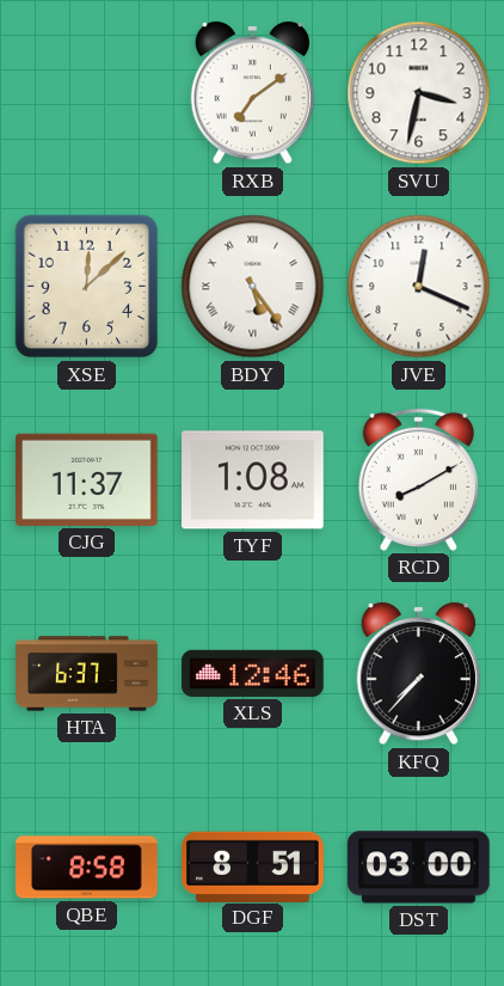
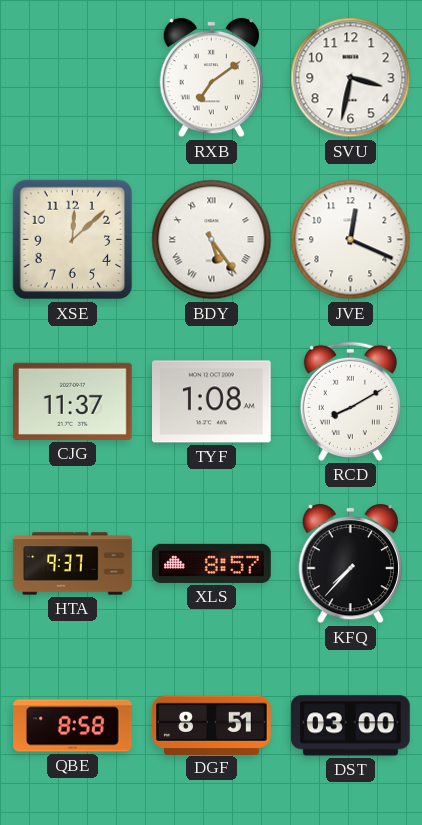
HTA: 6:37 -> 9:37 (73, 564)
XLS: 12:46 -> 8:57 (212, 563)
